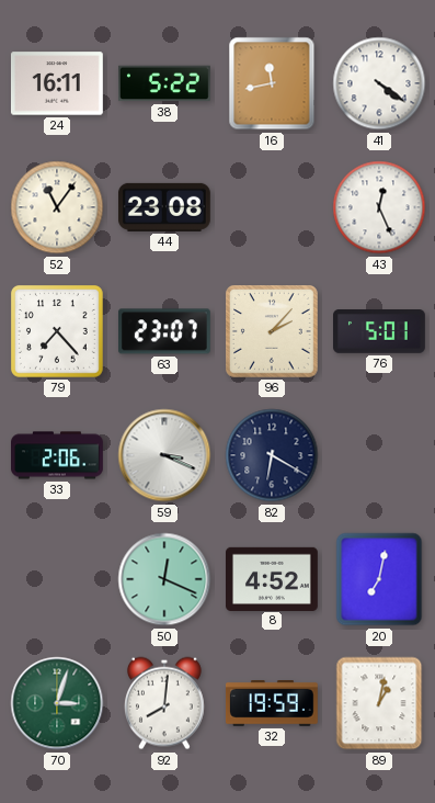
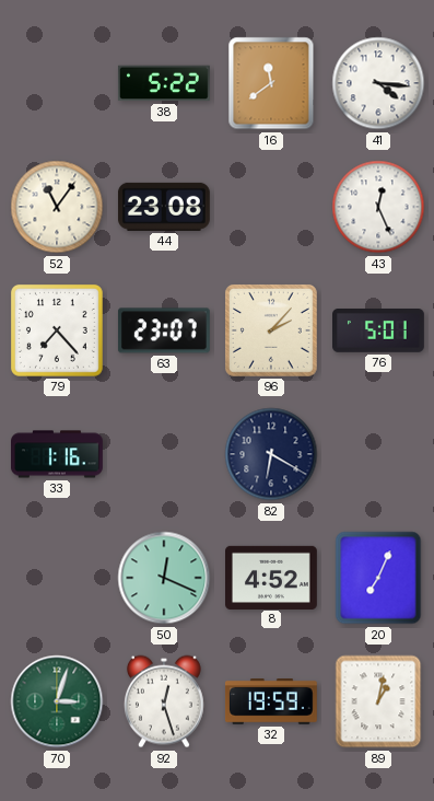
24: 16:11 -> none (57, 83)
16: 11:43 -> 11:39 (271, 83)
41: 4:21 -> 4:16 (378, 83)
33: 2:06 -> 1:16 (58, 454)
59: 3:19 -> none (164, 455)
20: 7:02 -> 7:04 (378, 578)
92: 8:01 -> 12:27 (164, 701)
